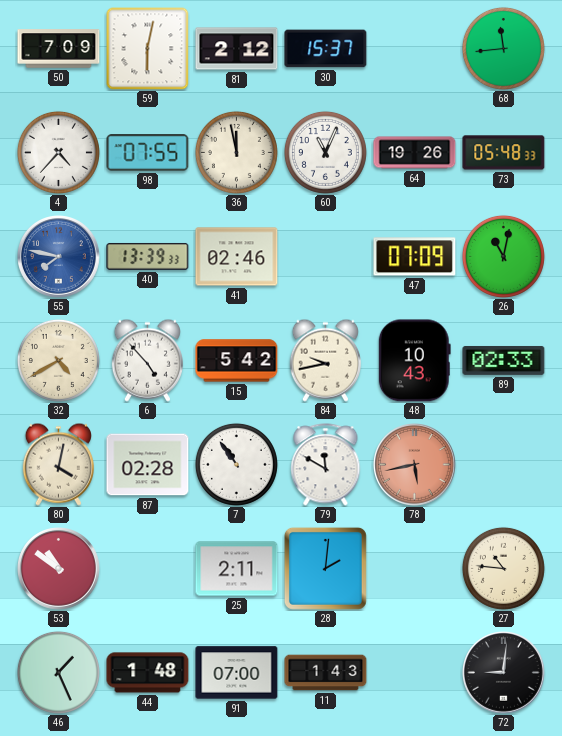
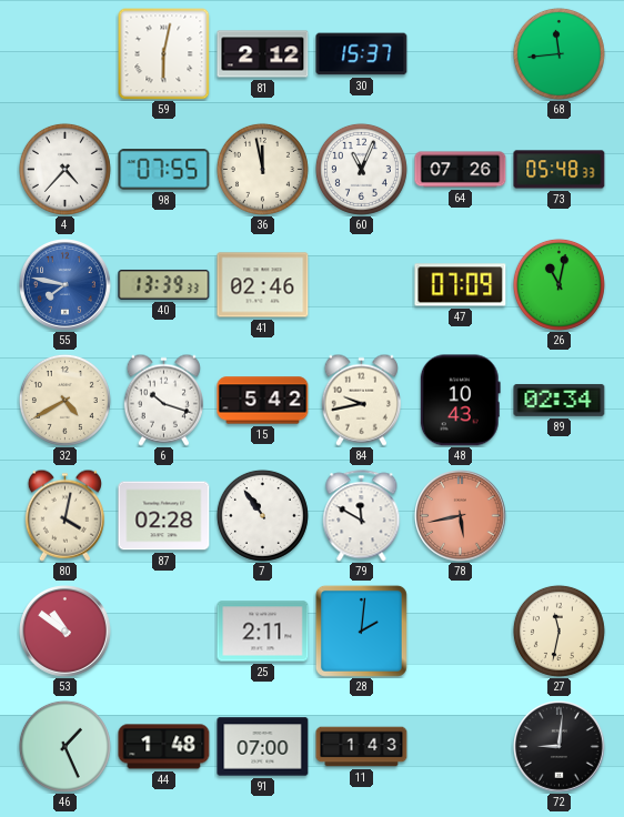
50: 7:09 -> none (59, 49)
64: 19:26 -> 07:26 (461, 170)
6: 4:53 -> 10:18 (163, 400)
89: 02:33 -> 02:34 (560, 400)
27: 10:46 -> 11:32 (558, 631)
